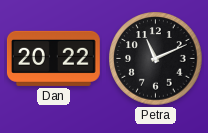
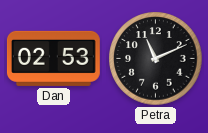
Dan: 20:22 -> 02:53 (53, 58)
